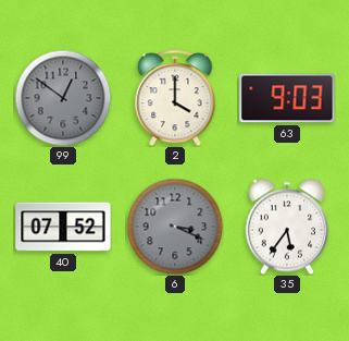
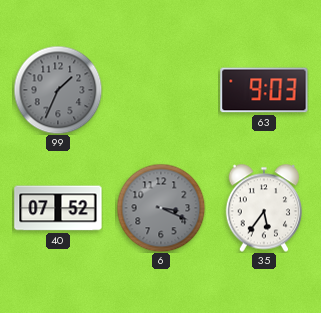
99: 12:51 -> 1:34 (58, 90)
2: 4:00 -> none (175, 98)
